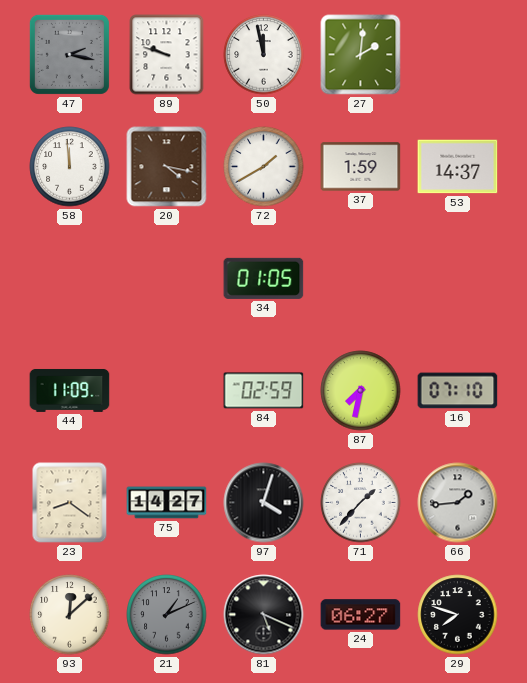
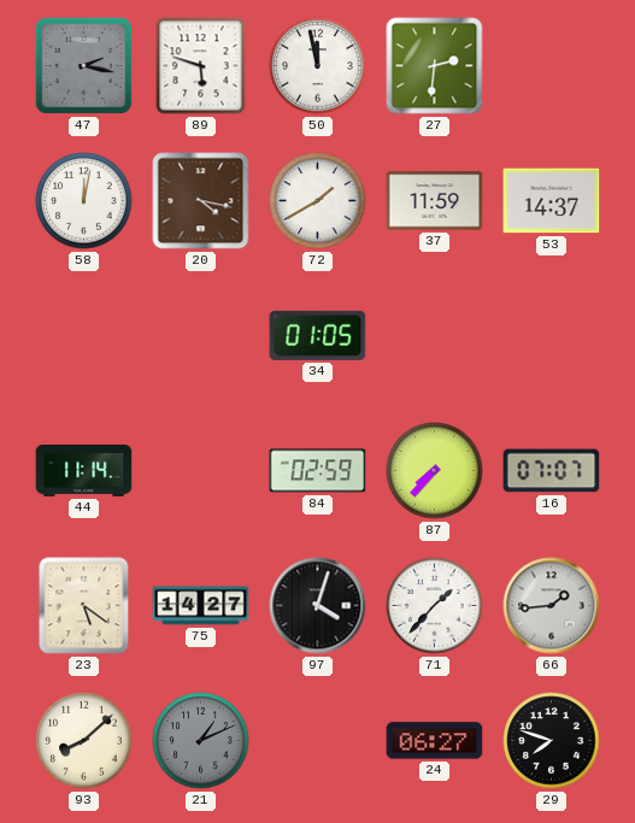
89: 9:48 -> 5:48 (201, 66)
27: 2:01 -> 2:31 (435, 66)
58: 11:59 -> 12:02 (84, 201)
37: 1:59 -> 11:59 (435, 201)
44: 11:09 -> 11:14 (84, 470)
87: 7:32 -> 7:37 (435, 471)
16: 07:10 -> 07:07 (552, 471)
23: 8:21 -> 5:21 (84, 606)
93: 12:08 -> 8:08 (84, 741)
81: 5:19 -> none (264, 615)
